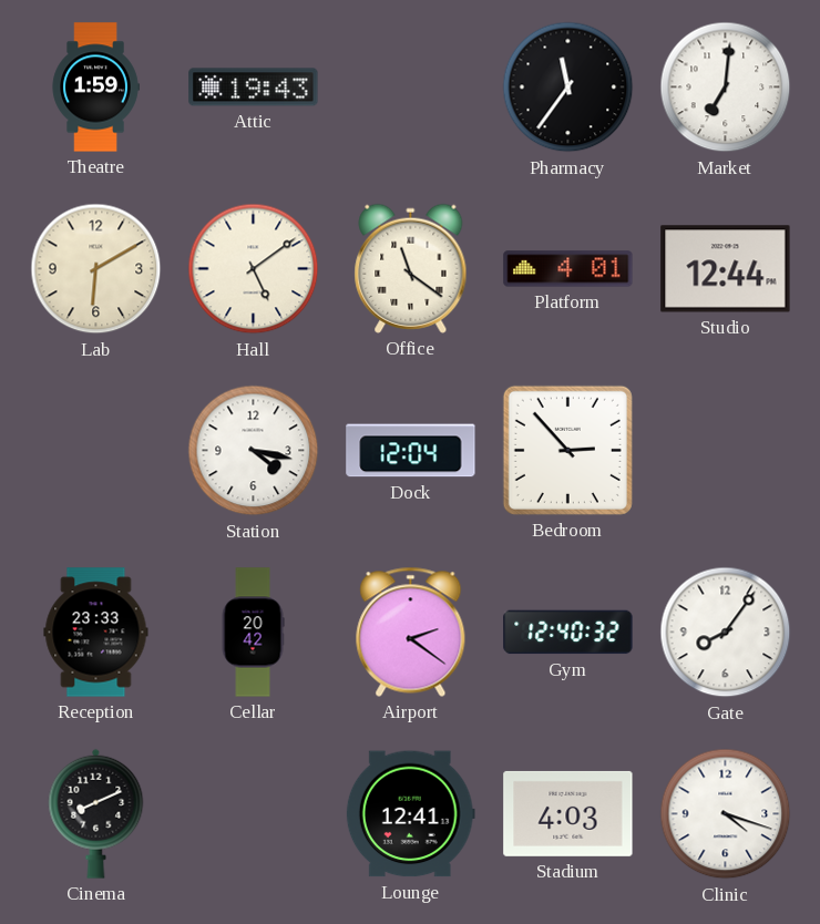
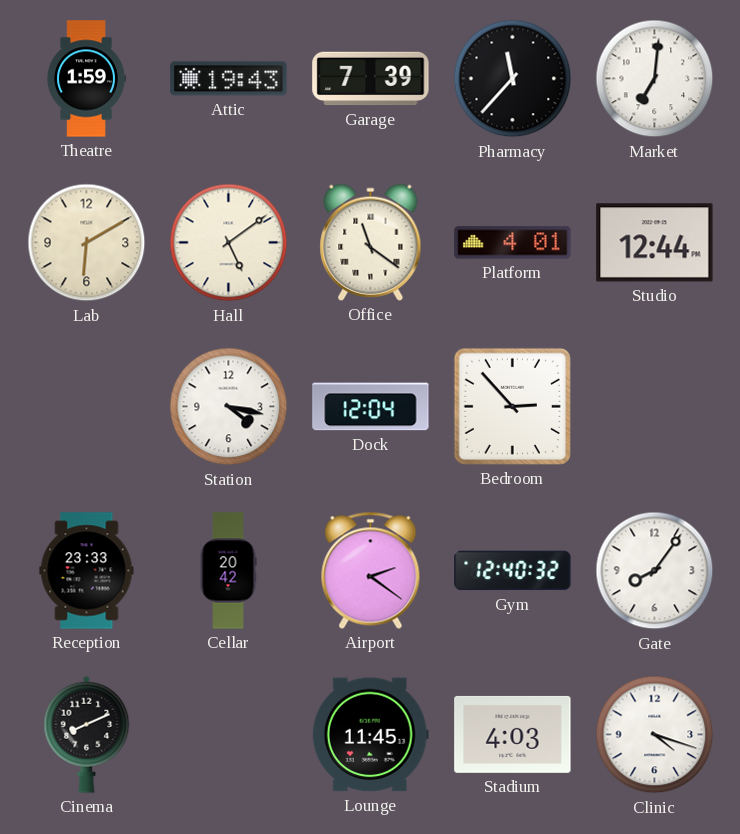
Garage: none -> 7:39 (371, 79)
Pharmacy: 11:36 -> 11:37 (513, 79)
Lounge: 12:41 -> 11:45 (370, 735)
